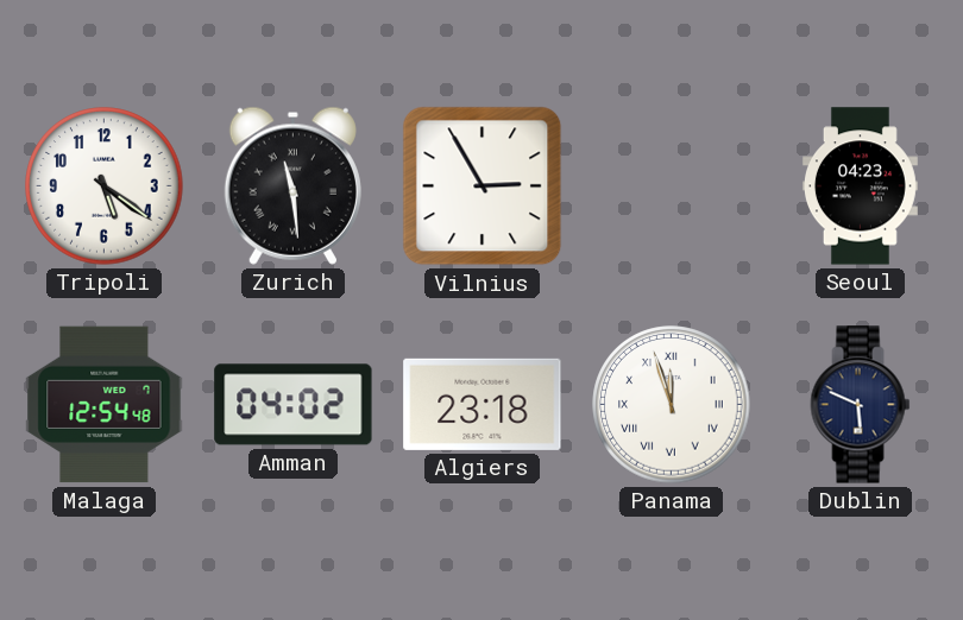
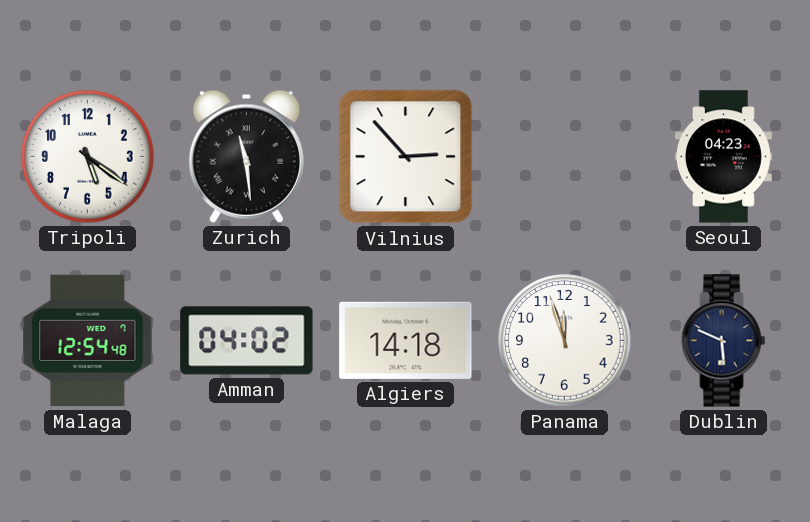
Vilnius: 2:55 -> 2:53 (406, 157)
Algiers: 23:18 -> 14:18 (406, 340)
Panama numerals: Roman -> Arabic (565, 341)
